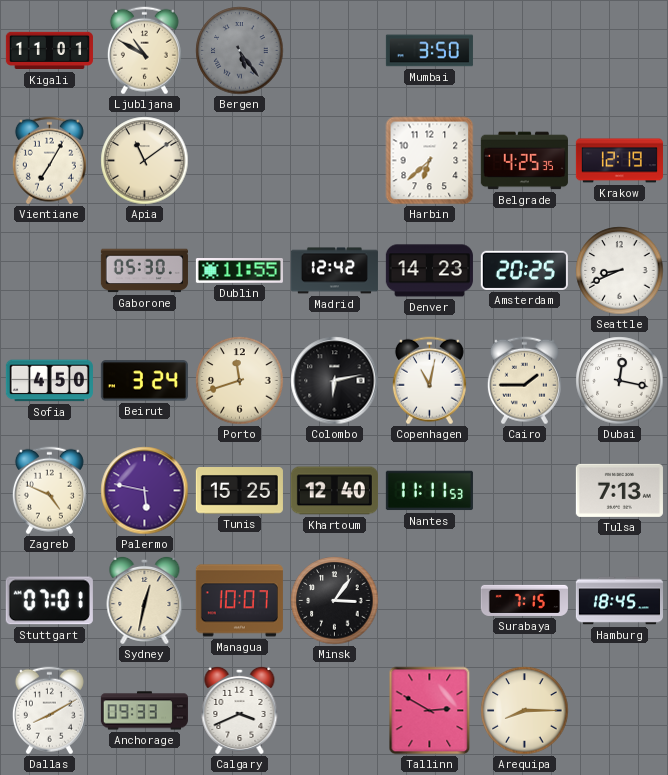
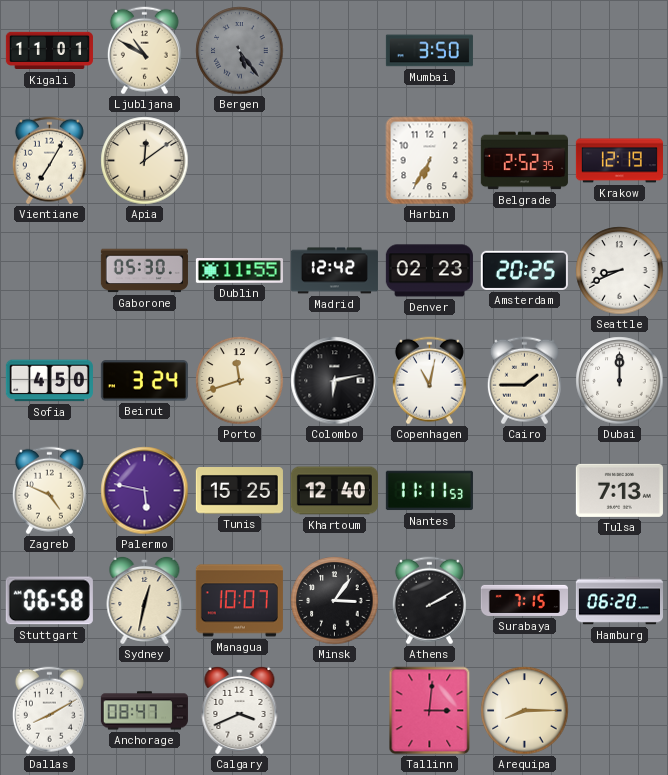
Apia: 11:09 -> 12:09 (145, 161)
Harbin: 6:38 -> 6:35 (430, 161)
Belgrade: 4:25 -> 2:52 (524, 161)
Denver: 14:23 -> 02:23 (429, 271)
Dubai: 12:17 -> 12:00 (620, 381)
Stuttgart: 07:01 -> 06:58 (49, 601)
Athens: none -> 2:10 (429, 601)
Hamburg: 18:45 -> 06:20 (619, 601)
Anchorage: 09:33 -> 08:47 (144, 711)
Tallinn: 2:50 -> 3:01 (430, 711)
